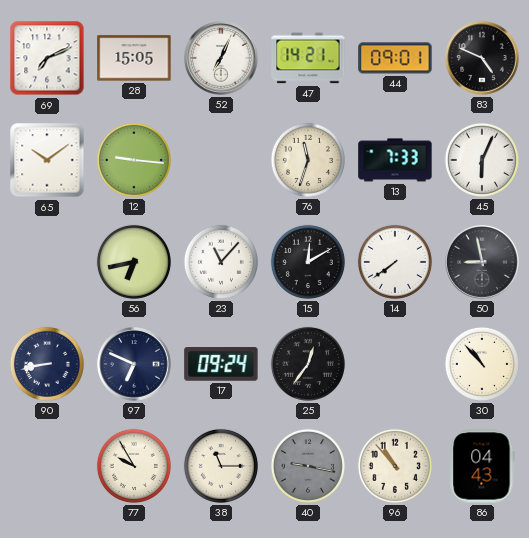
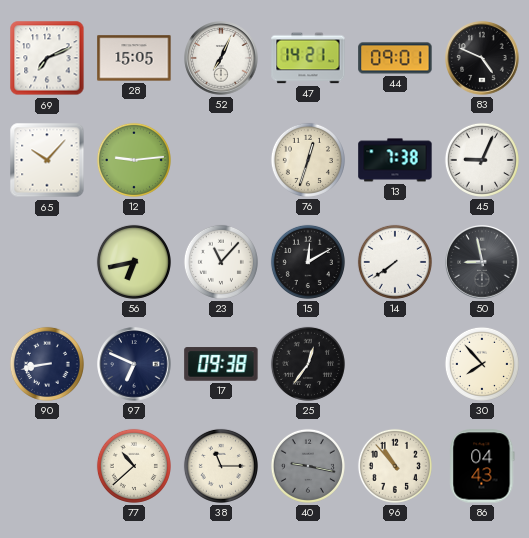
65: 10:09 -> 10:07 (47, 160)
12: 9:16 -> 9:14 (134, 160)
76: 11:33 -> 12:33 (308, 160)
13: 7:33 -> 7:38 (395, 160)
45: 6:04 -> 9:04 (482, 160)
17: 09:24 -> 09:38 (221, 364)
30: 10:53 -> 7:53 (482, 364)
77: 9:55 -> 10:38 (134, 466)
